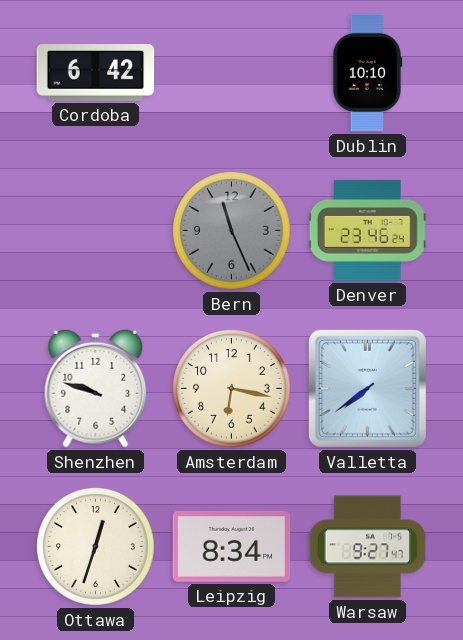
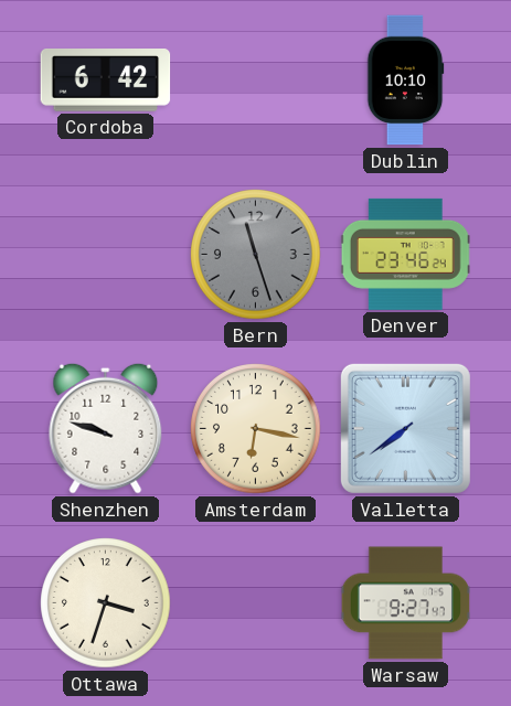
Bern: 11:26 -> 11:27 (256, 255)
Ottawa: 12:33 -> 3:33 (106, 603)
Leipzig: 8:34 -> none (232, 547)
